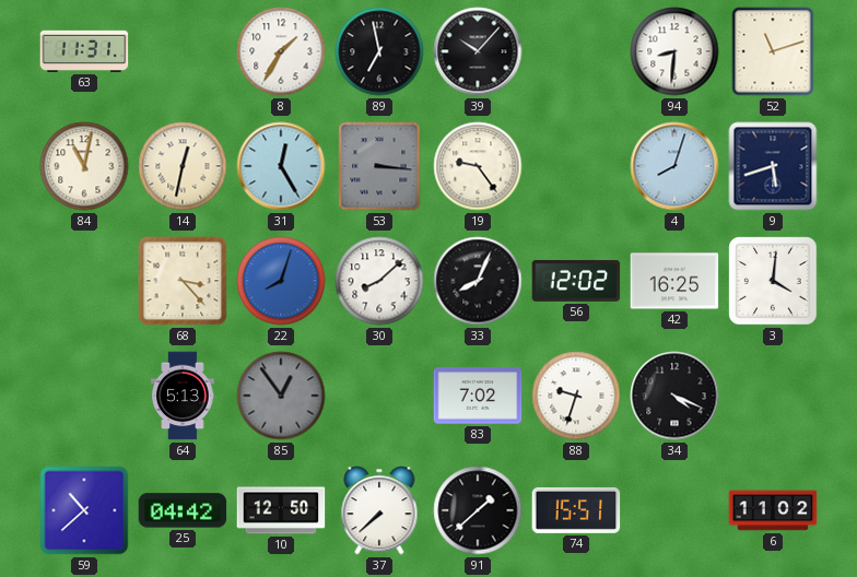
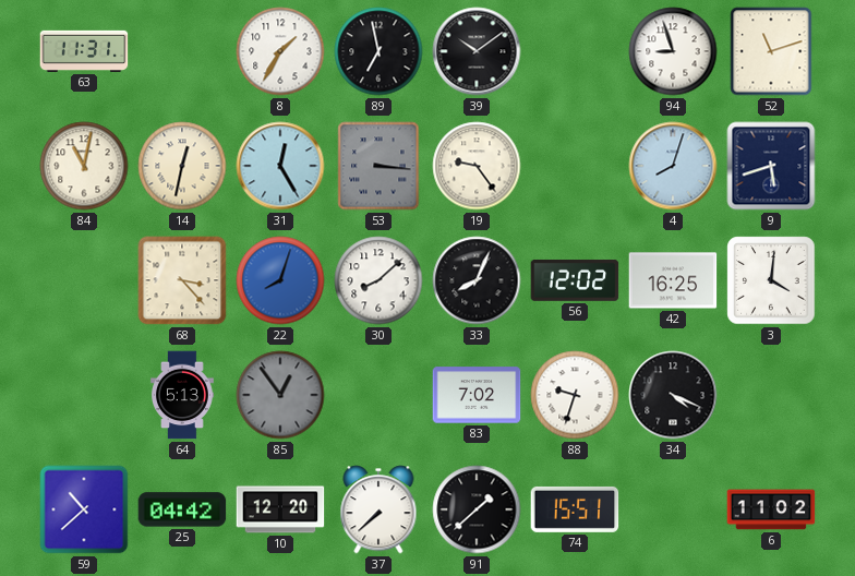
39: 10:07 -> 10:09 (477, 51)
94: 8:31 -> 8:57 (673, 51)
10: 12:50 -> 12:20 (280, 509)
